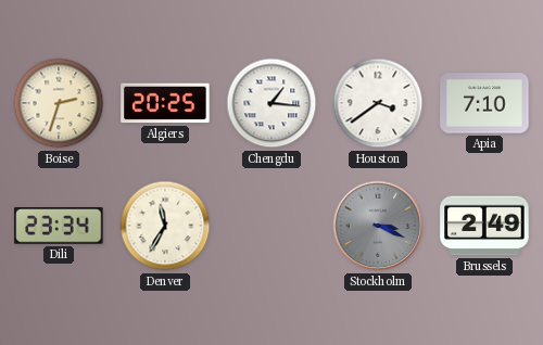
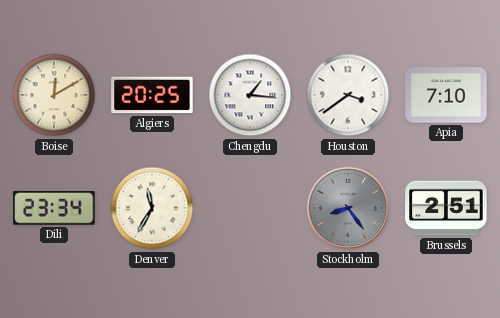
Boise: 2:33 -> 12:10 (54, 95)
Stockholm: 3:19 -> 8:24 (348, 208)
Brussels: 2:49 -> 2:51 (446, 208)
